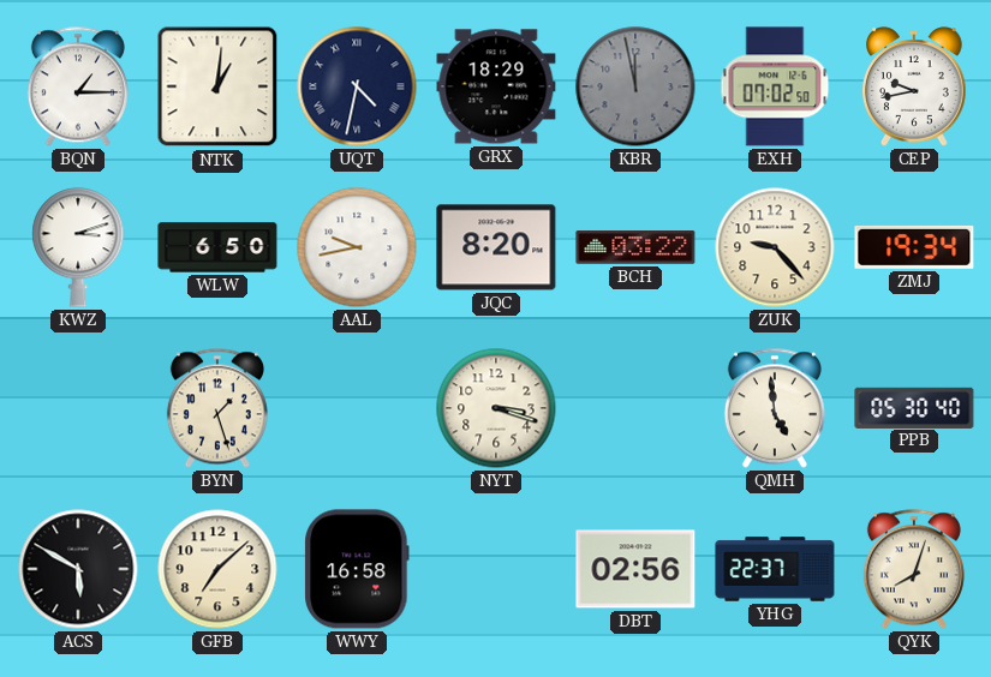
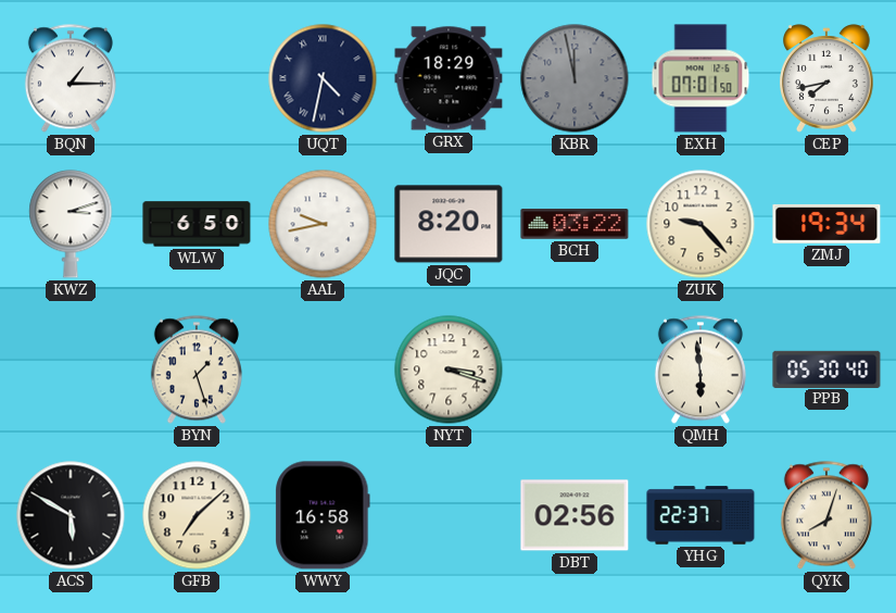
NTK: 1:01 -> none (217, 86)
EXH: 07:02 -> 07:01 (701, 78)
CEP: 9:43 -> 7:43 (828, 78)
QMH: 4:59 -> 5:59 (701, 370)
